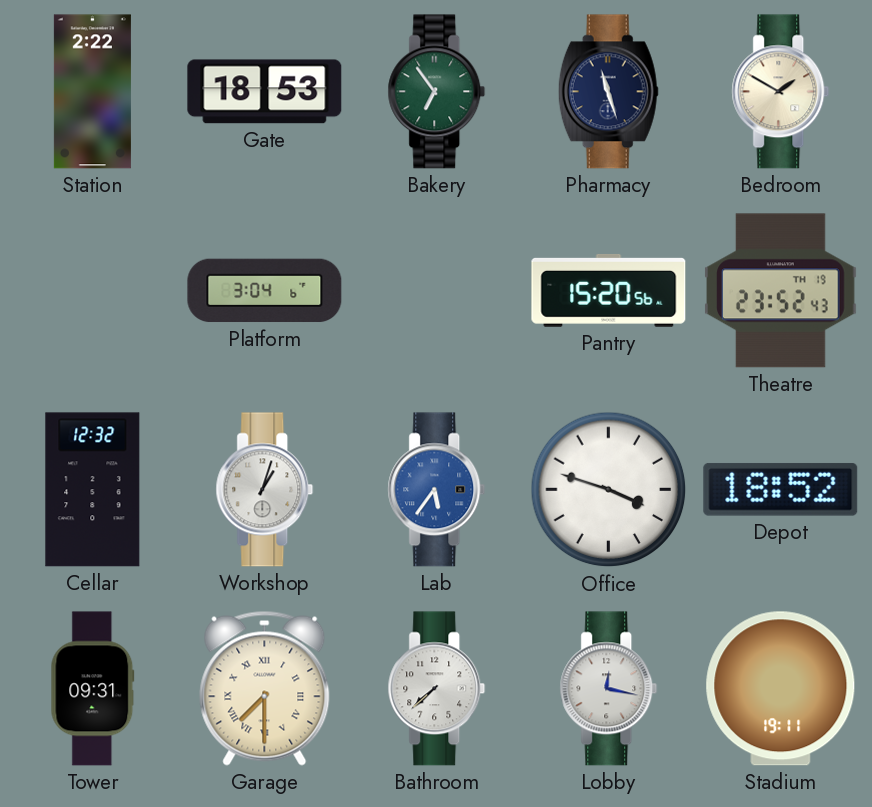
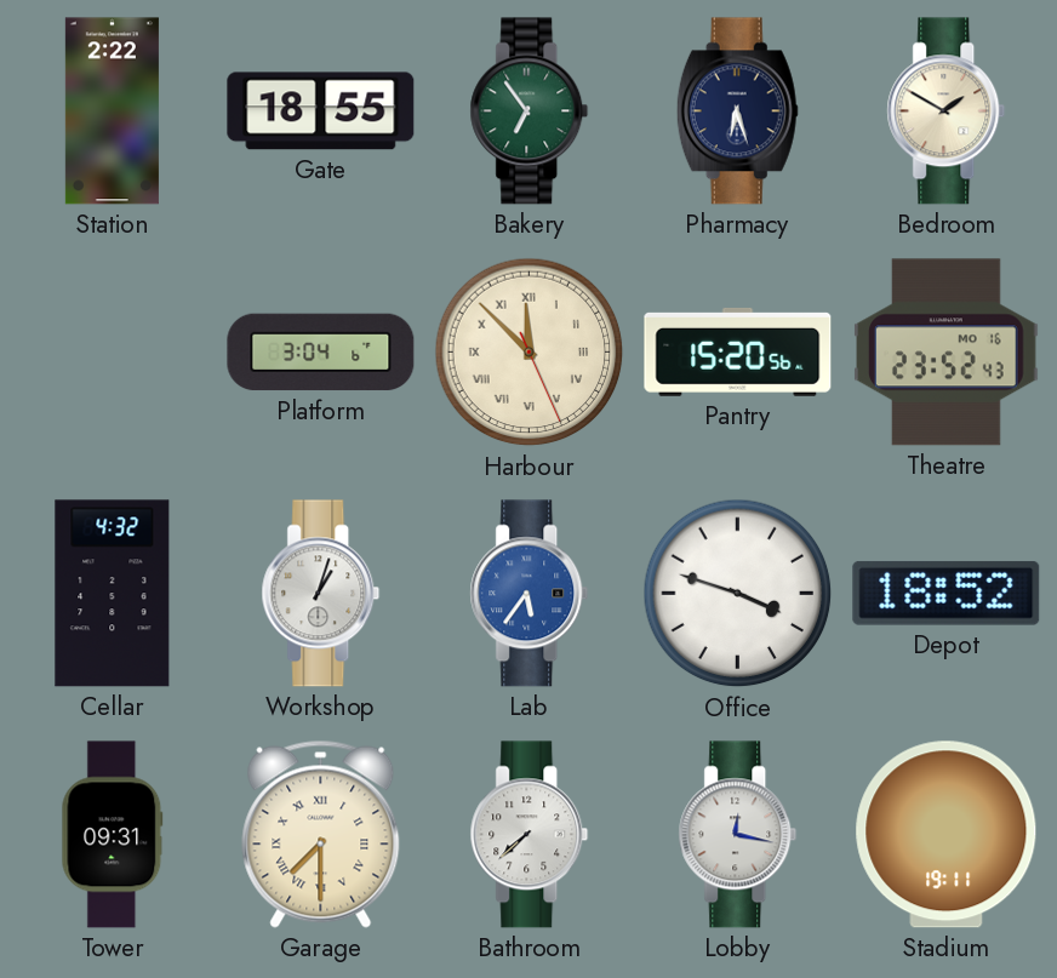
Gate: 18:53 -> 18:55 (321, 111)
Pharmacy: 11:27 -> 6:27 (737, 111)
Harbour: none -> 11:52 (530, 353)
Theatre date: TH 19 -> MO 16 (947, 353)
Cellar: 12:32 -> 4:32 (113, 594)
